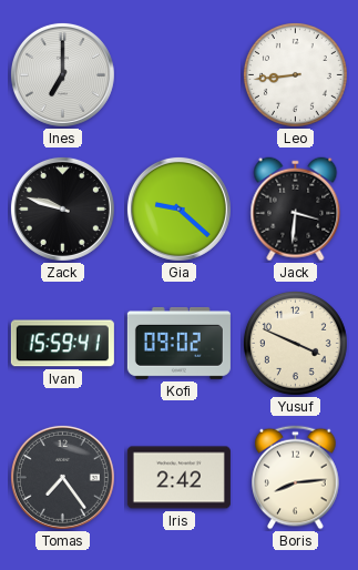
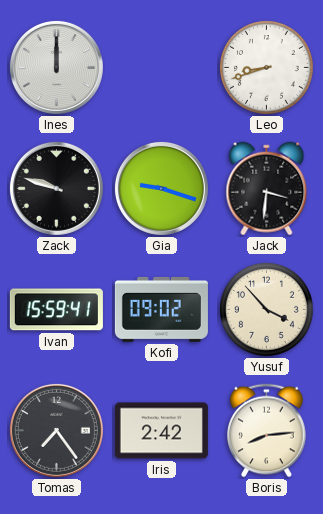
Ines: 7:00 -> 12:00 (56, 67)
Leo: 8:44 -> 8:42 (266, 67)
Gia: 9:22 -> 9:18 (161, 188)
Yusuf: 3:49 -> 3:53 (266, 309)
